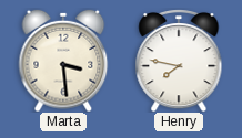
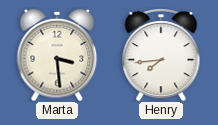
Henry: 7:47 -> 7:44 (161, 55)
